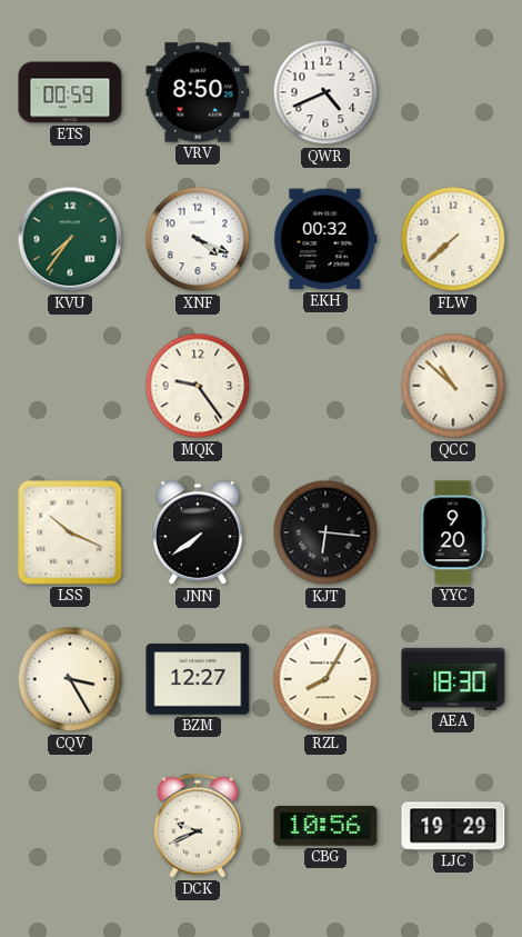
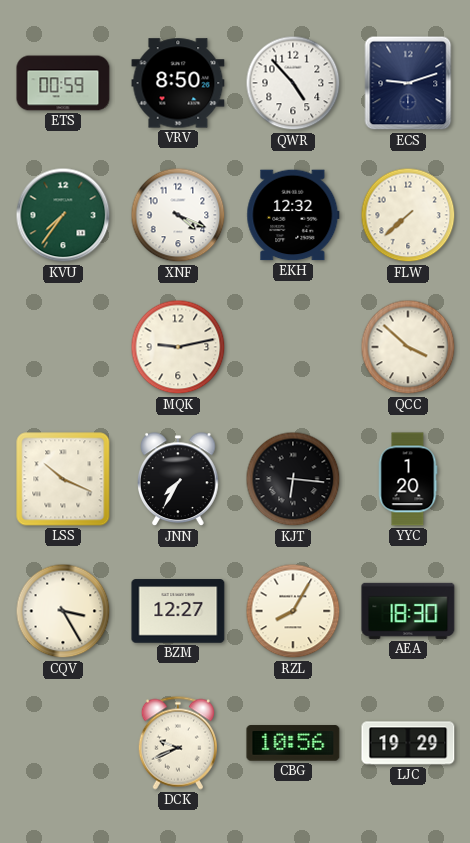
QWR: 4:41 -> 4:53 (293, 83)
ECS: none -> 9:12 (408, 83)
EKH: 00:32 -> 12:32 (293, 215)
MQK: 9:24 -> 9:13 (178, 347)
QCC: 10:52 -> 3:52 (408, 347)
JNN: 7:39 -> 7:35 (178, 480)
YYC: 9:20 -> 1:20 (408, 479)
